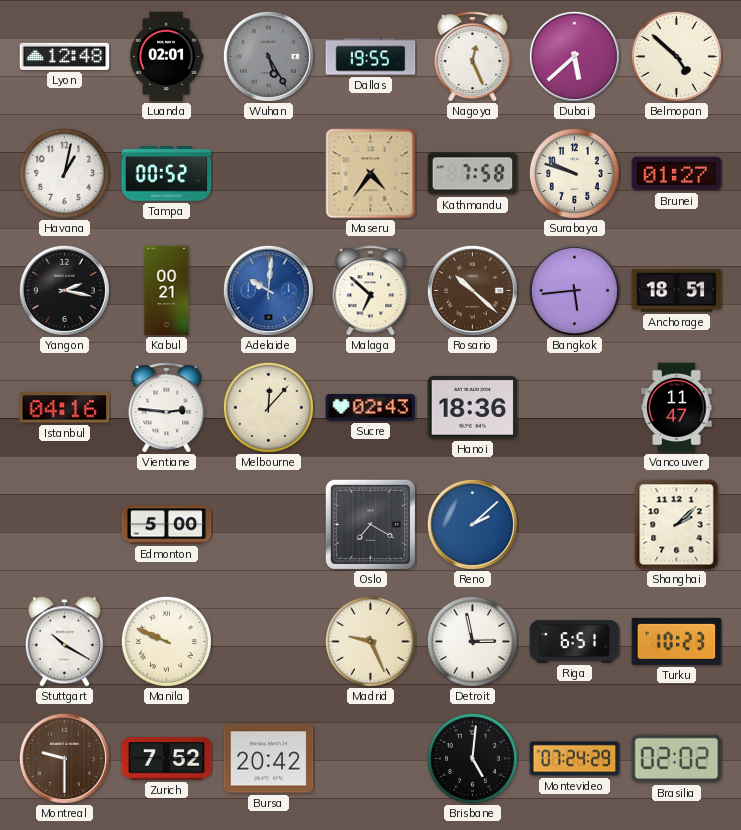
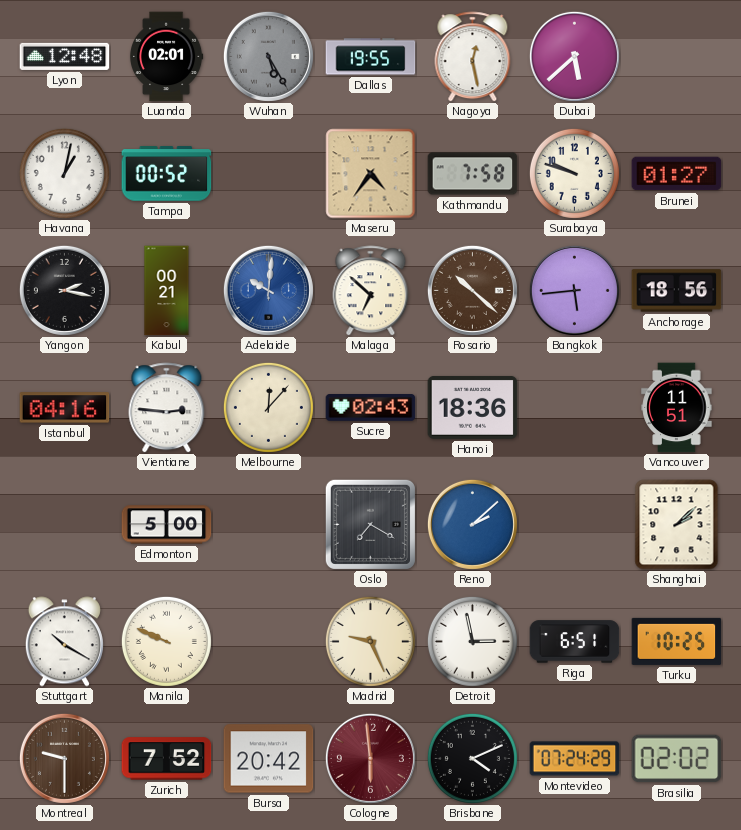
Nagoya: 12:26 -> 12:28 (473, 57)
Belmopan: 4:52 -> none (676, 56)
Anchorage: 18:51 -> 18:56 (677, 291)
Vancouver: 11:47 -> 11:51 (677, 408)
Turku: 10:23 -> 10:25 (677, 641)
Cologne: none -> 5:59 (370, 758)
Brisbane: 5:01 -> 4:11 (472, 758)
